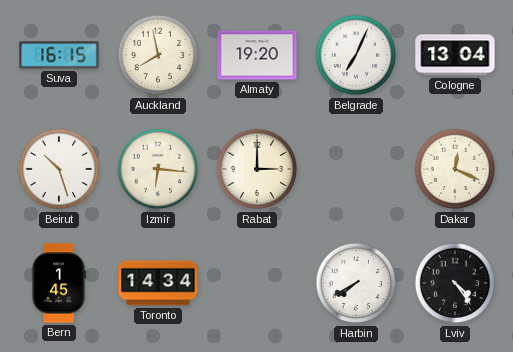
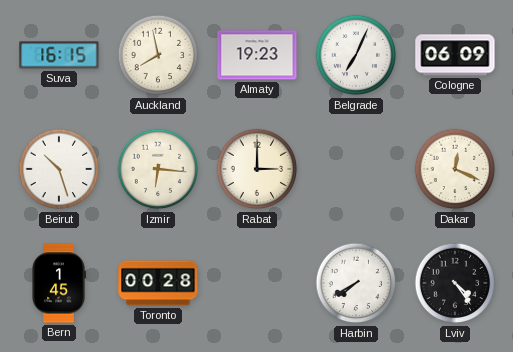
Almaty: 19:20 -> 19:23 (257, 55)
Cologne: 13:04 -> 06:09 (455, 55)
Toronto: 14:34 -> 00:28 (158, 283)
